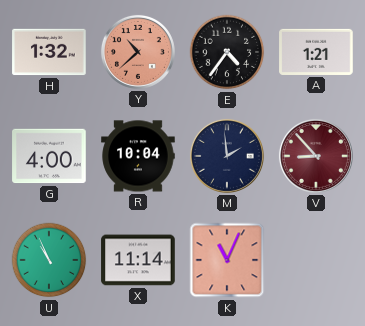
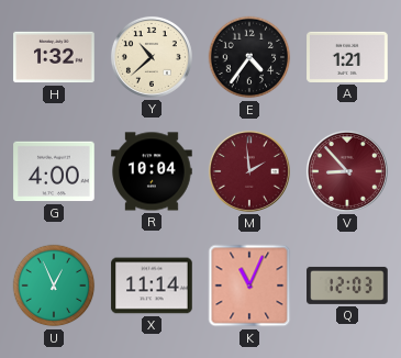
Y dial: salmon -> cream (152, 57)
M dial: navy -> burgundy (249, 171)
U: 10:56 -> 12:56 (54, 286)
Q: none -> 12:03 (347, 286)
